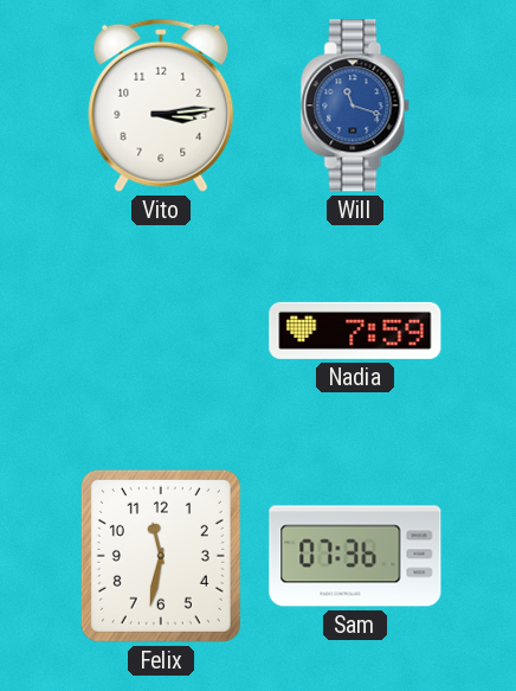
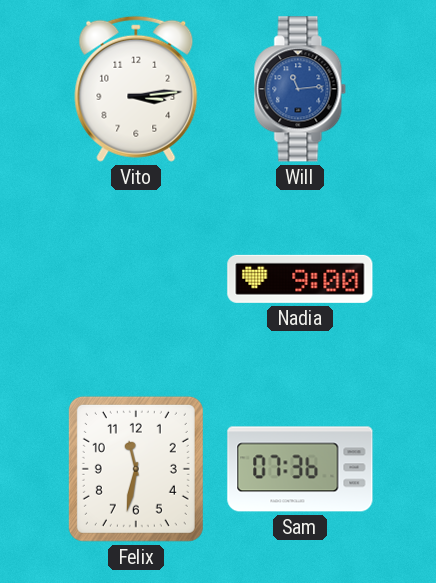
Will: 11:18 -> 11:14 (300, 89)
Nadia: 7:59 -> 9:00 (300, 279)
